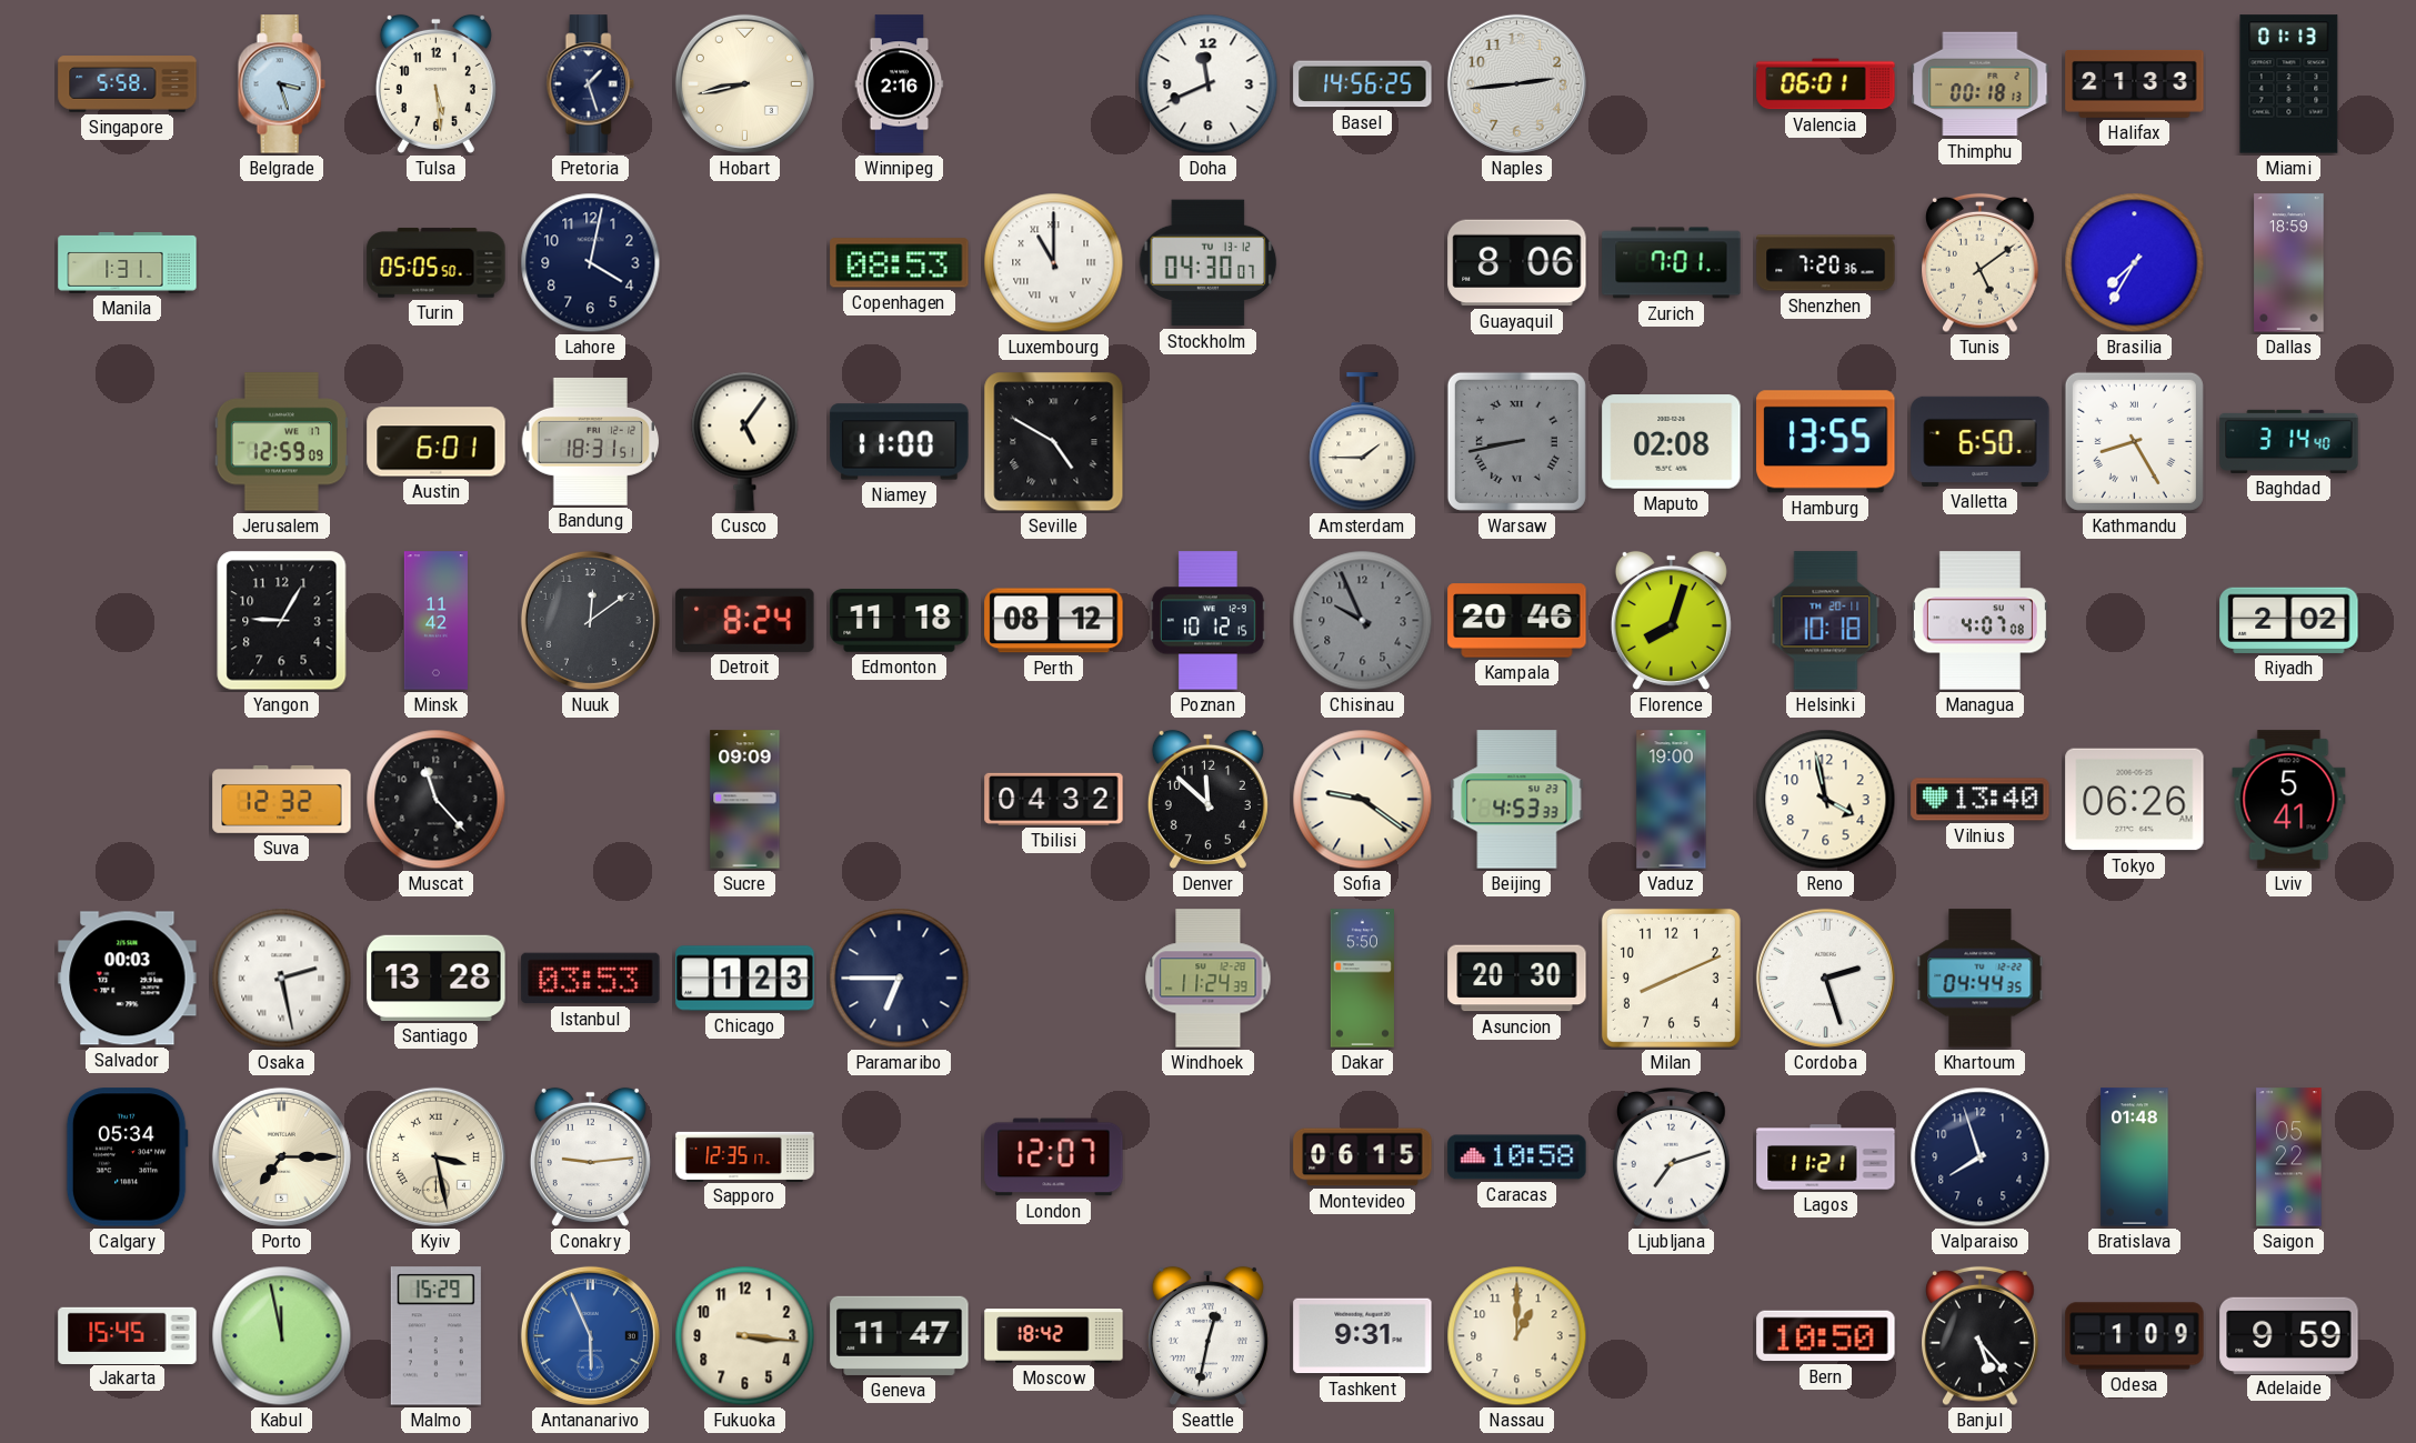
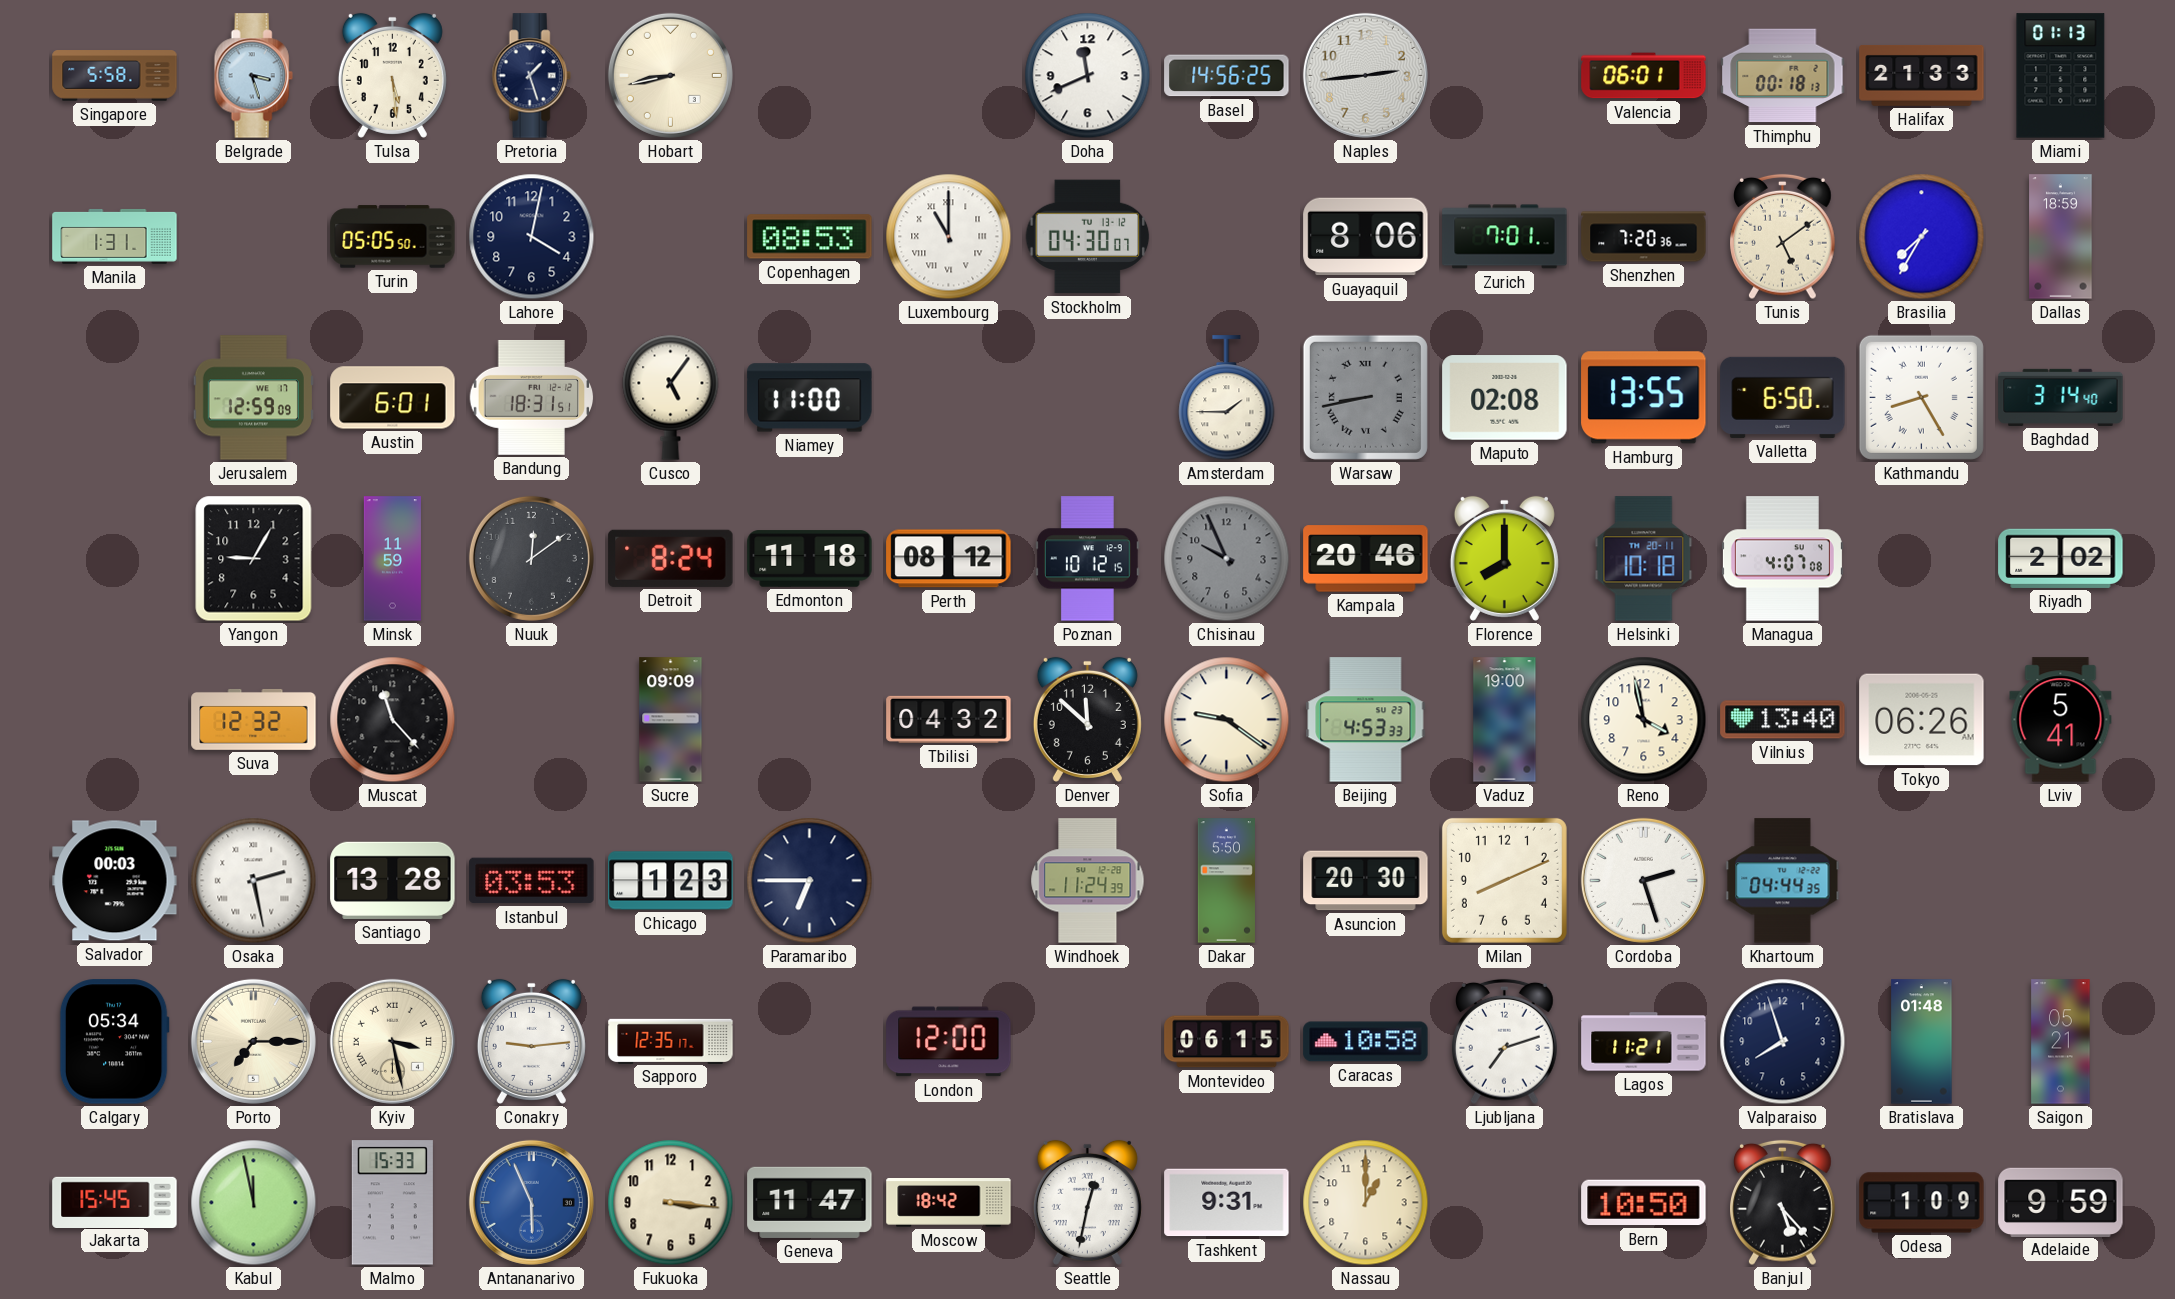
Winnipeg: 2:16 -> none (900, 84)
Seville: 4:50 -> none (1054, 442)
Minsk: 11:42 -> 11:59 (392, 559)
Florence: 8:03 -> 8:00 (1504, 558)
London: 12:07 -> 12:00 (949, 1042)
Saigon: 05:22 -> 05:21 (2061, 1042)
Malmo: 15:29 -> 15:33 (392, 1203)
